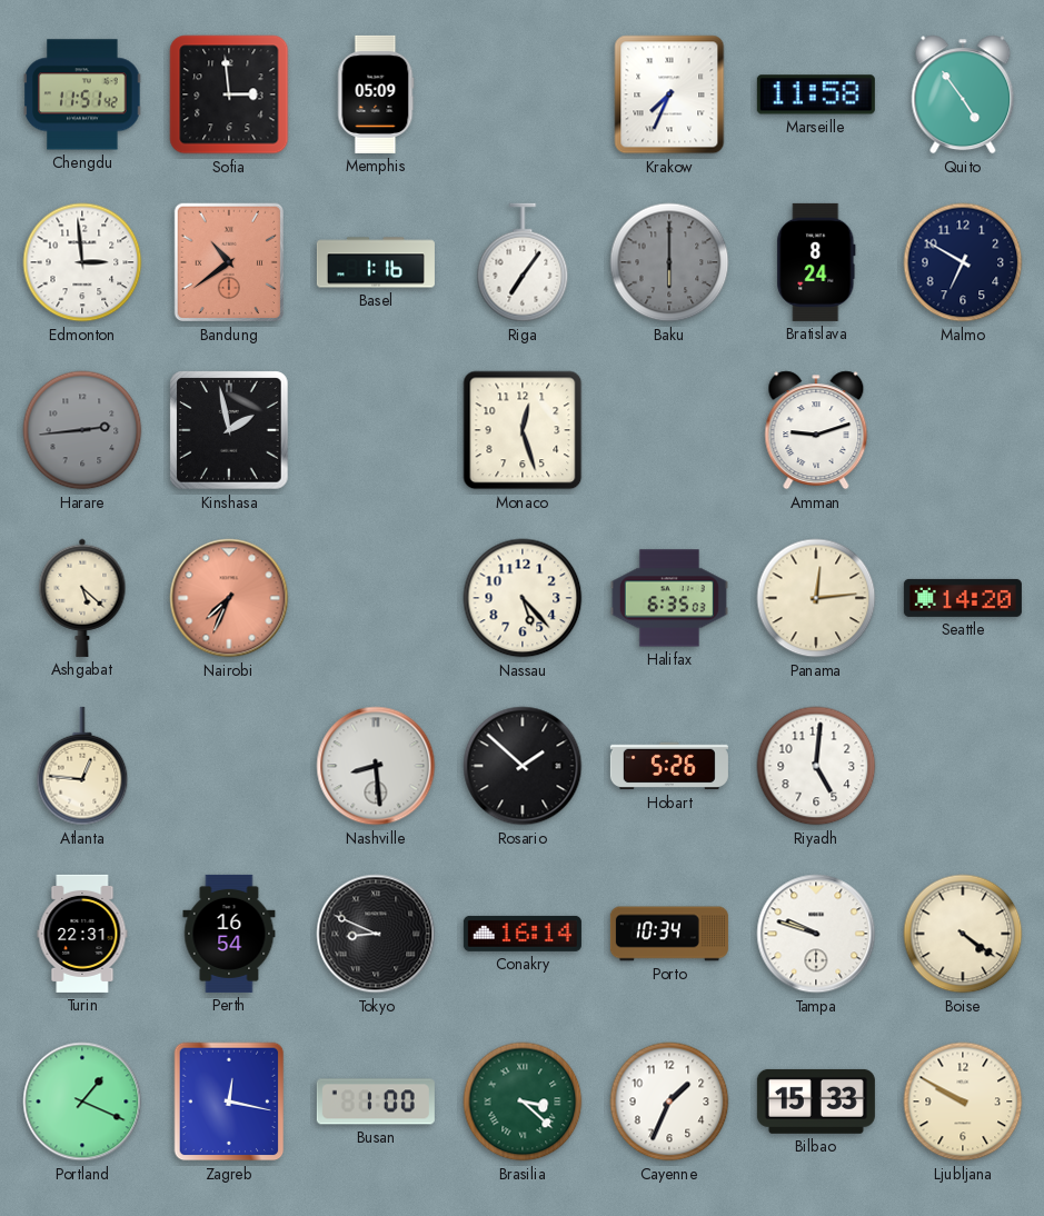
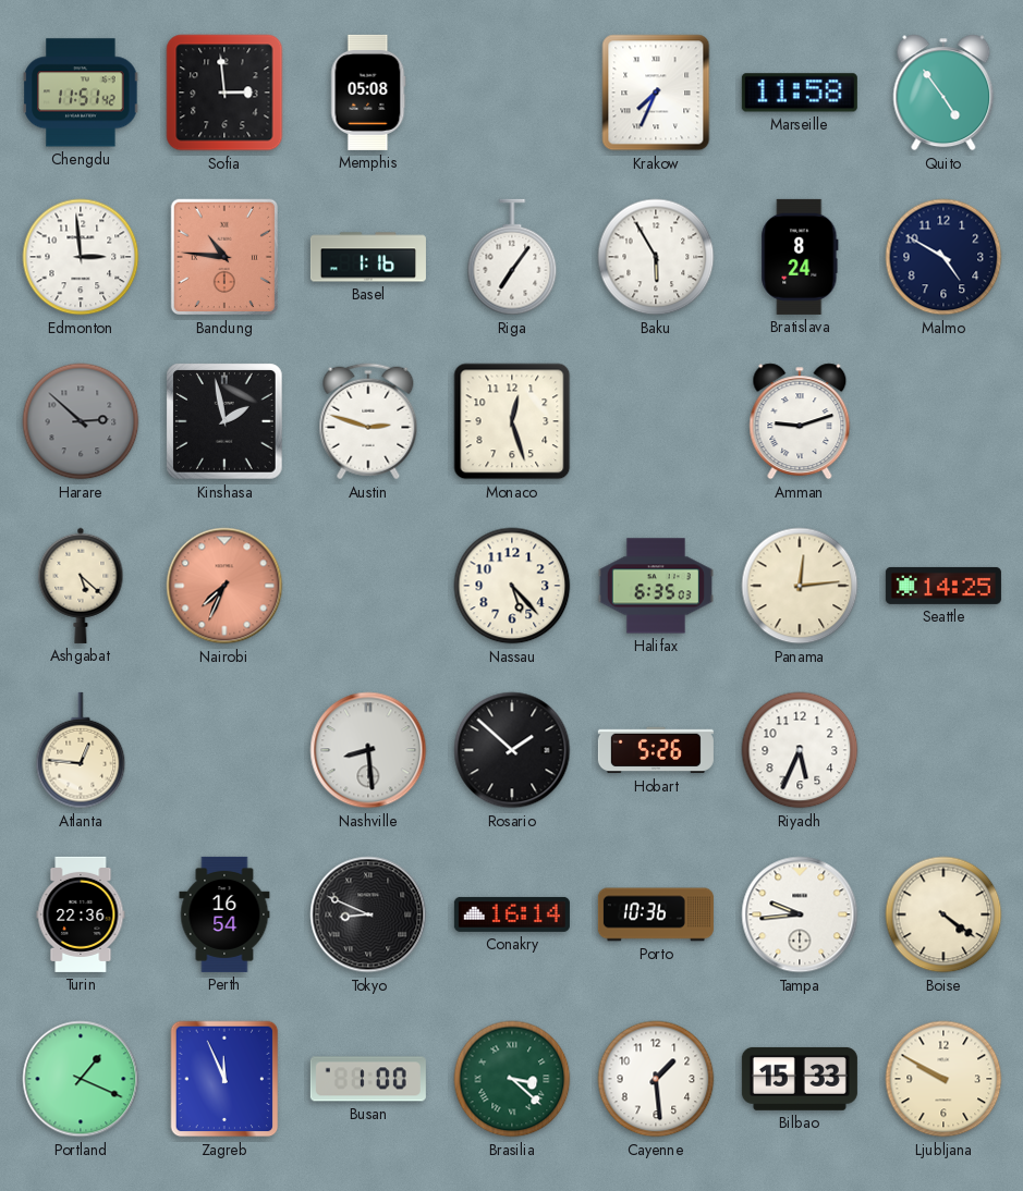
Memphis: 05:09 -> 05:08 (368, 93)
Bandung: 10:39 -> 10:46 (223, 257)
Baku: 6:00 -> 5:55 (656, 257)
Baku dial: grey -> white (656, 257)
Malmo: 6:50 -> 4:50 (943, 257)
Harare: 2:44 -> 2:52 (81, 421)
Austin: none -> 2:48 (368, 421)
Seattle: 14:20 -> 14:25 (943, 586)
Riyadh: 5:01 -> 5:34 (800, 750)
Turin: 22:31 -> 22:36 (81, 914)
Porto: 10:34 -> 10:36 (656, 914)
Tampa: 9:48 -> 9:44 (800, 914)
Zagreb: 12:17 -> 11:56 (224, 1079)
Cayenne: 1:34 -> 1:29 (656, 1079)
